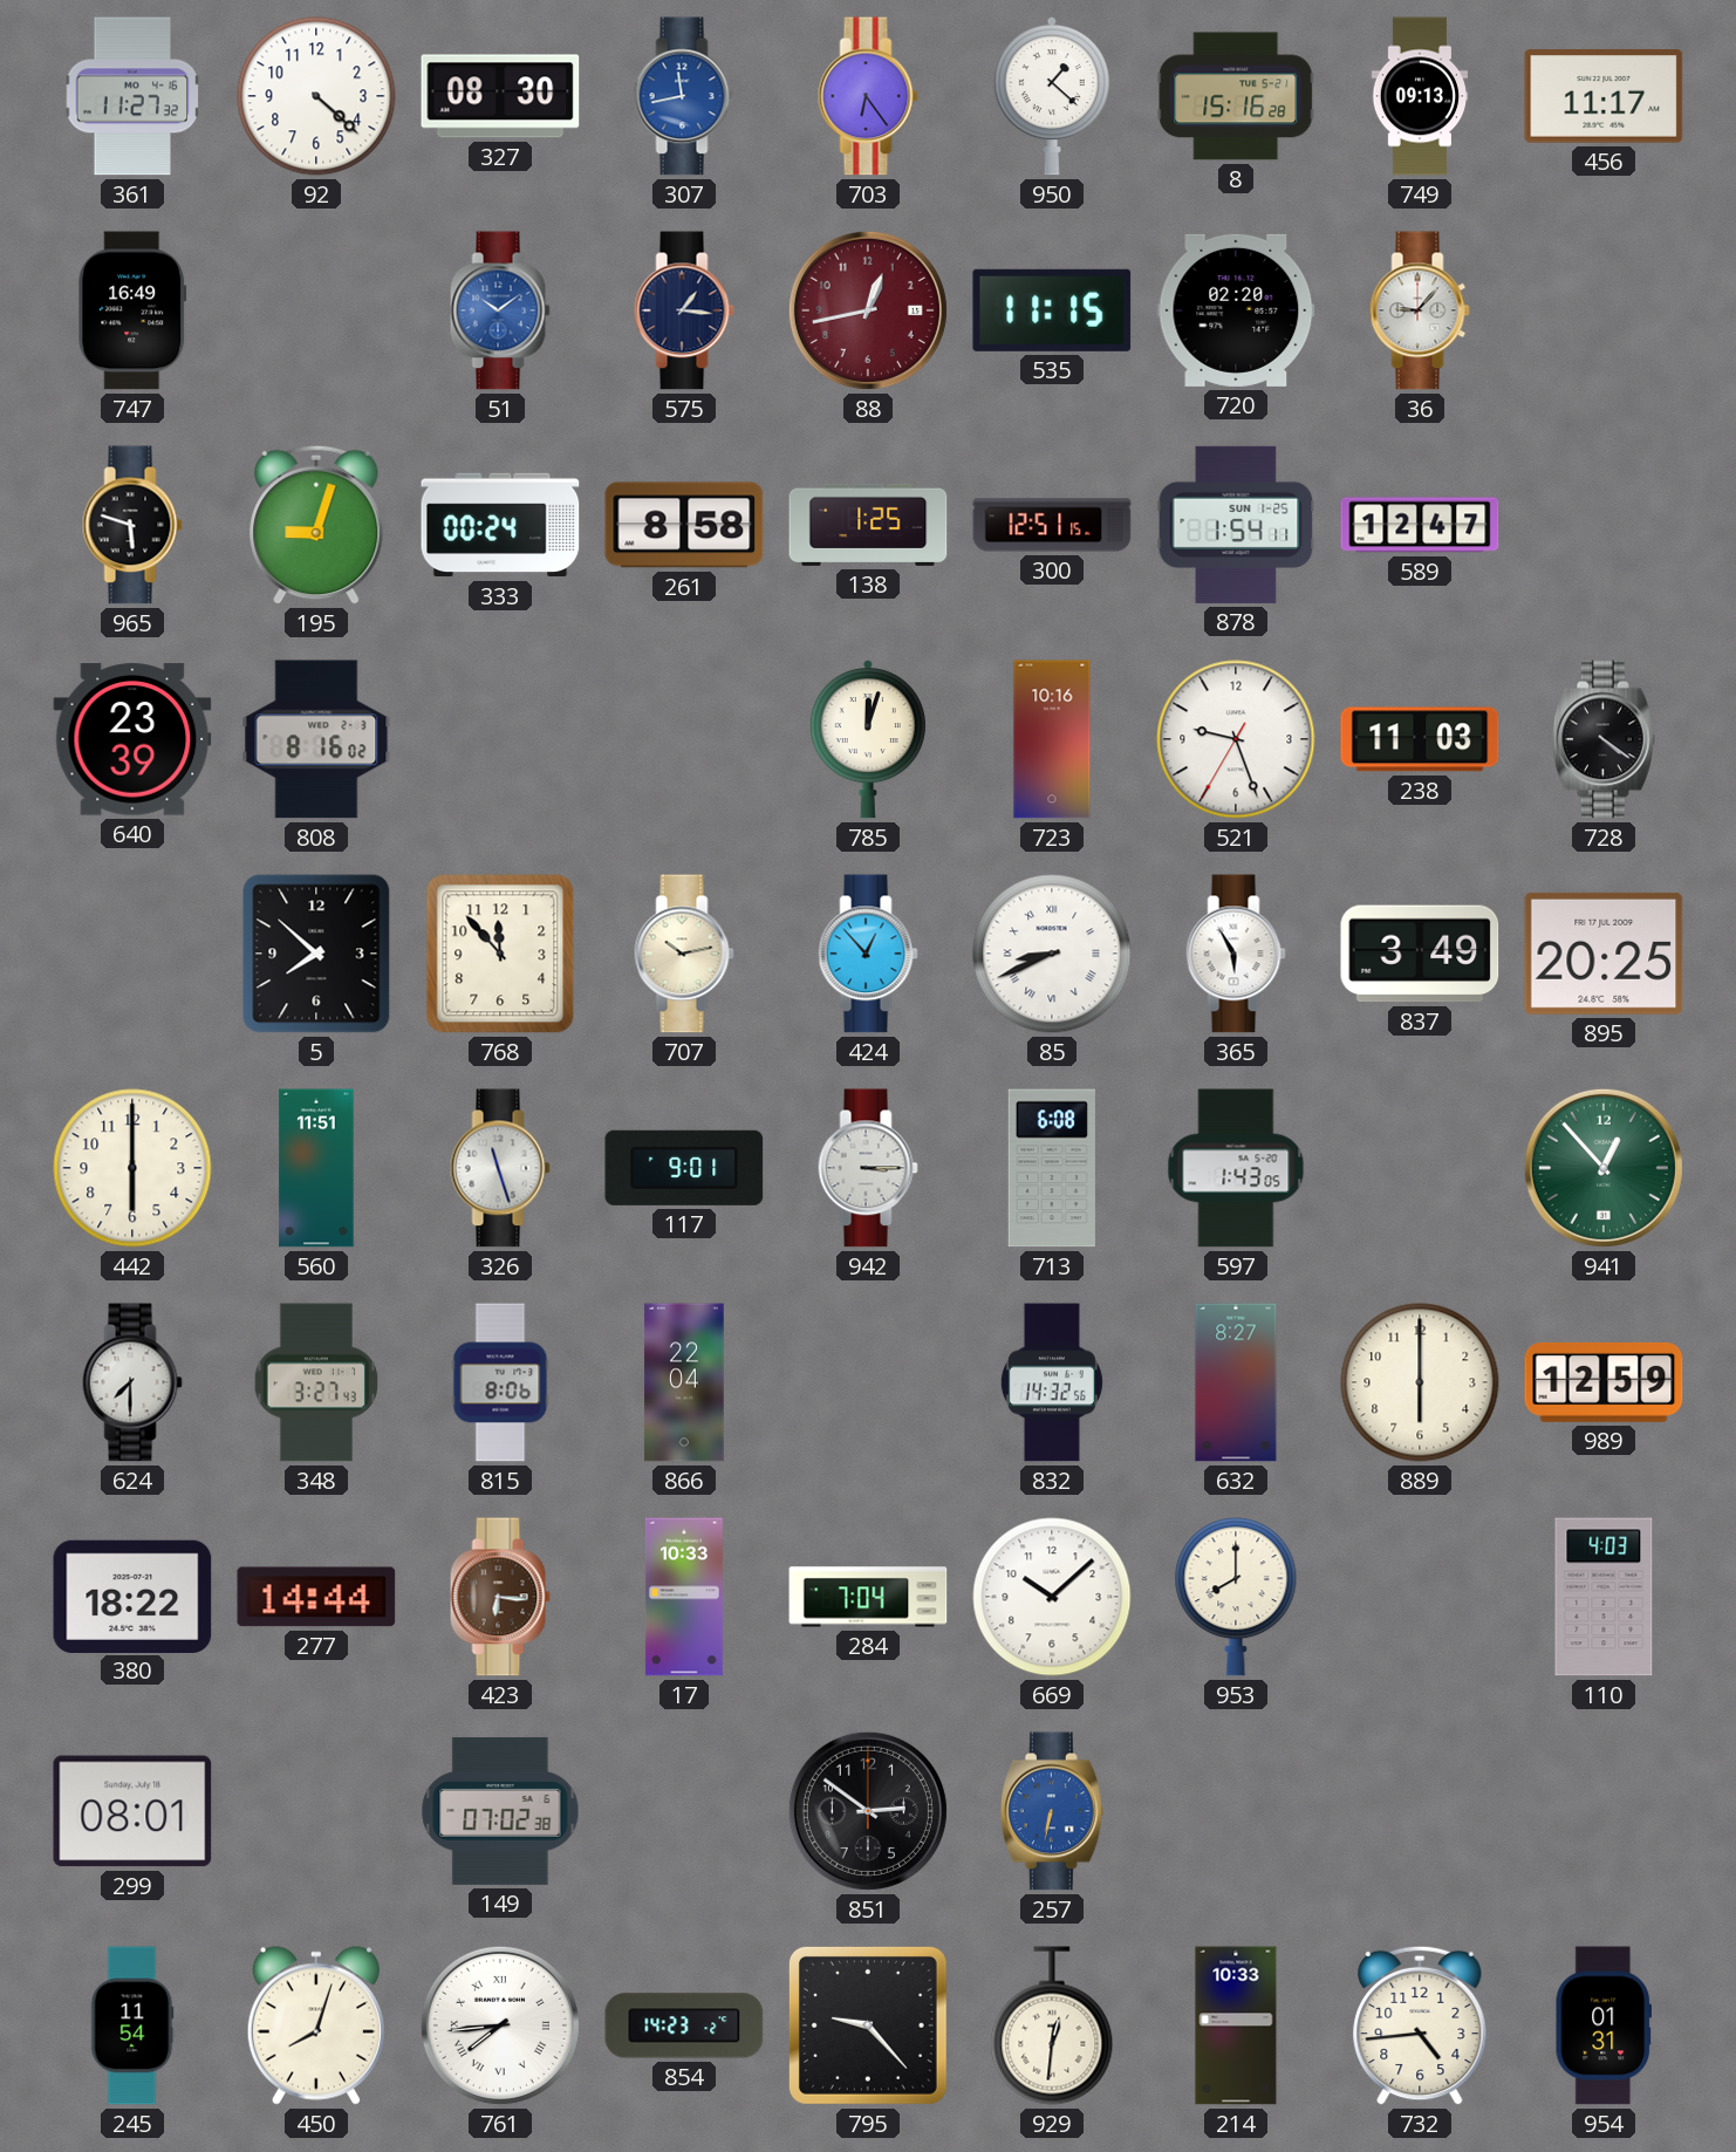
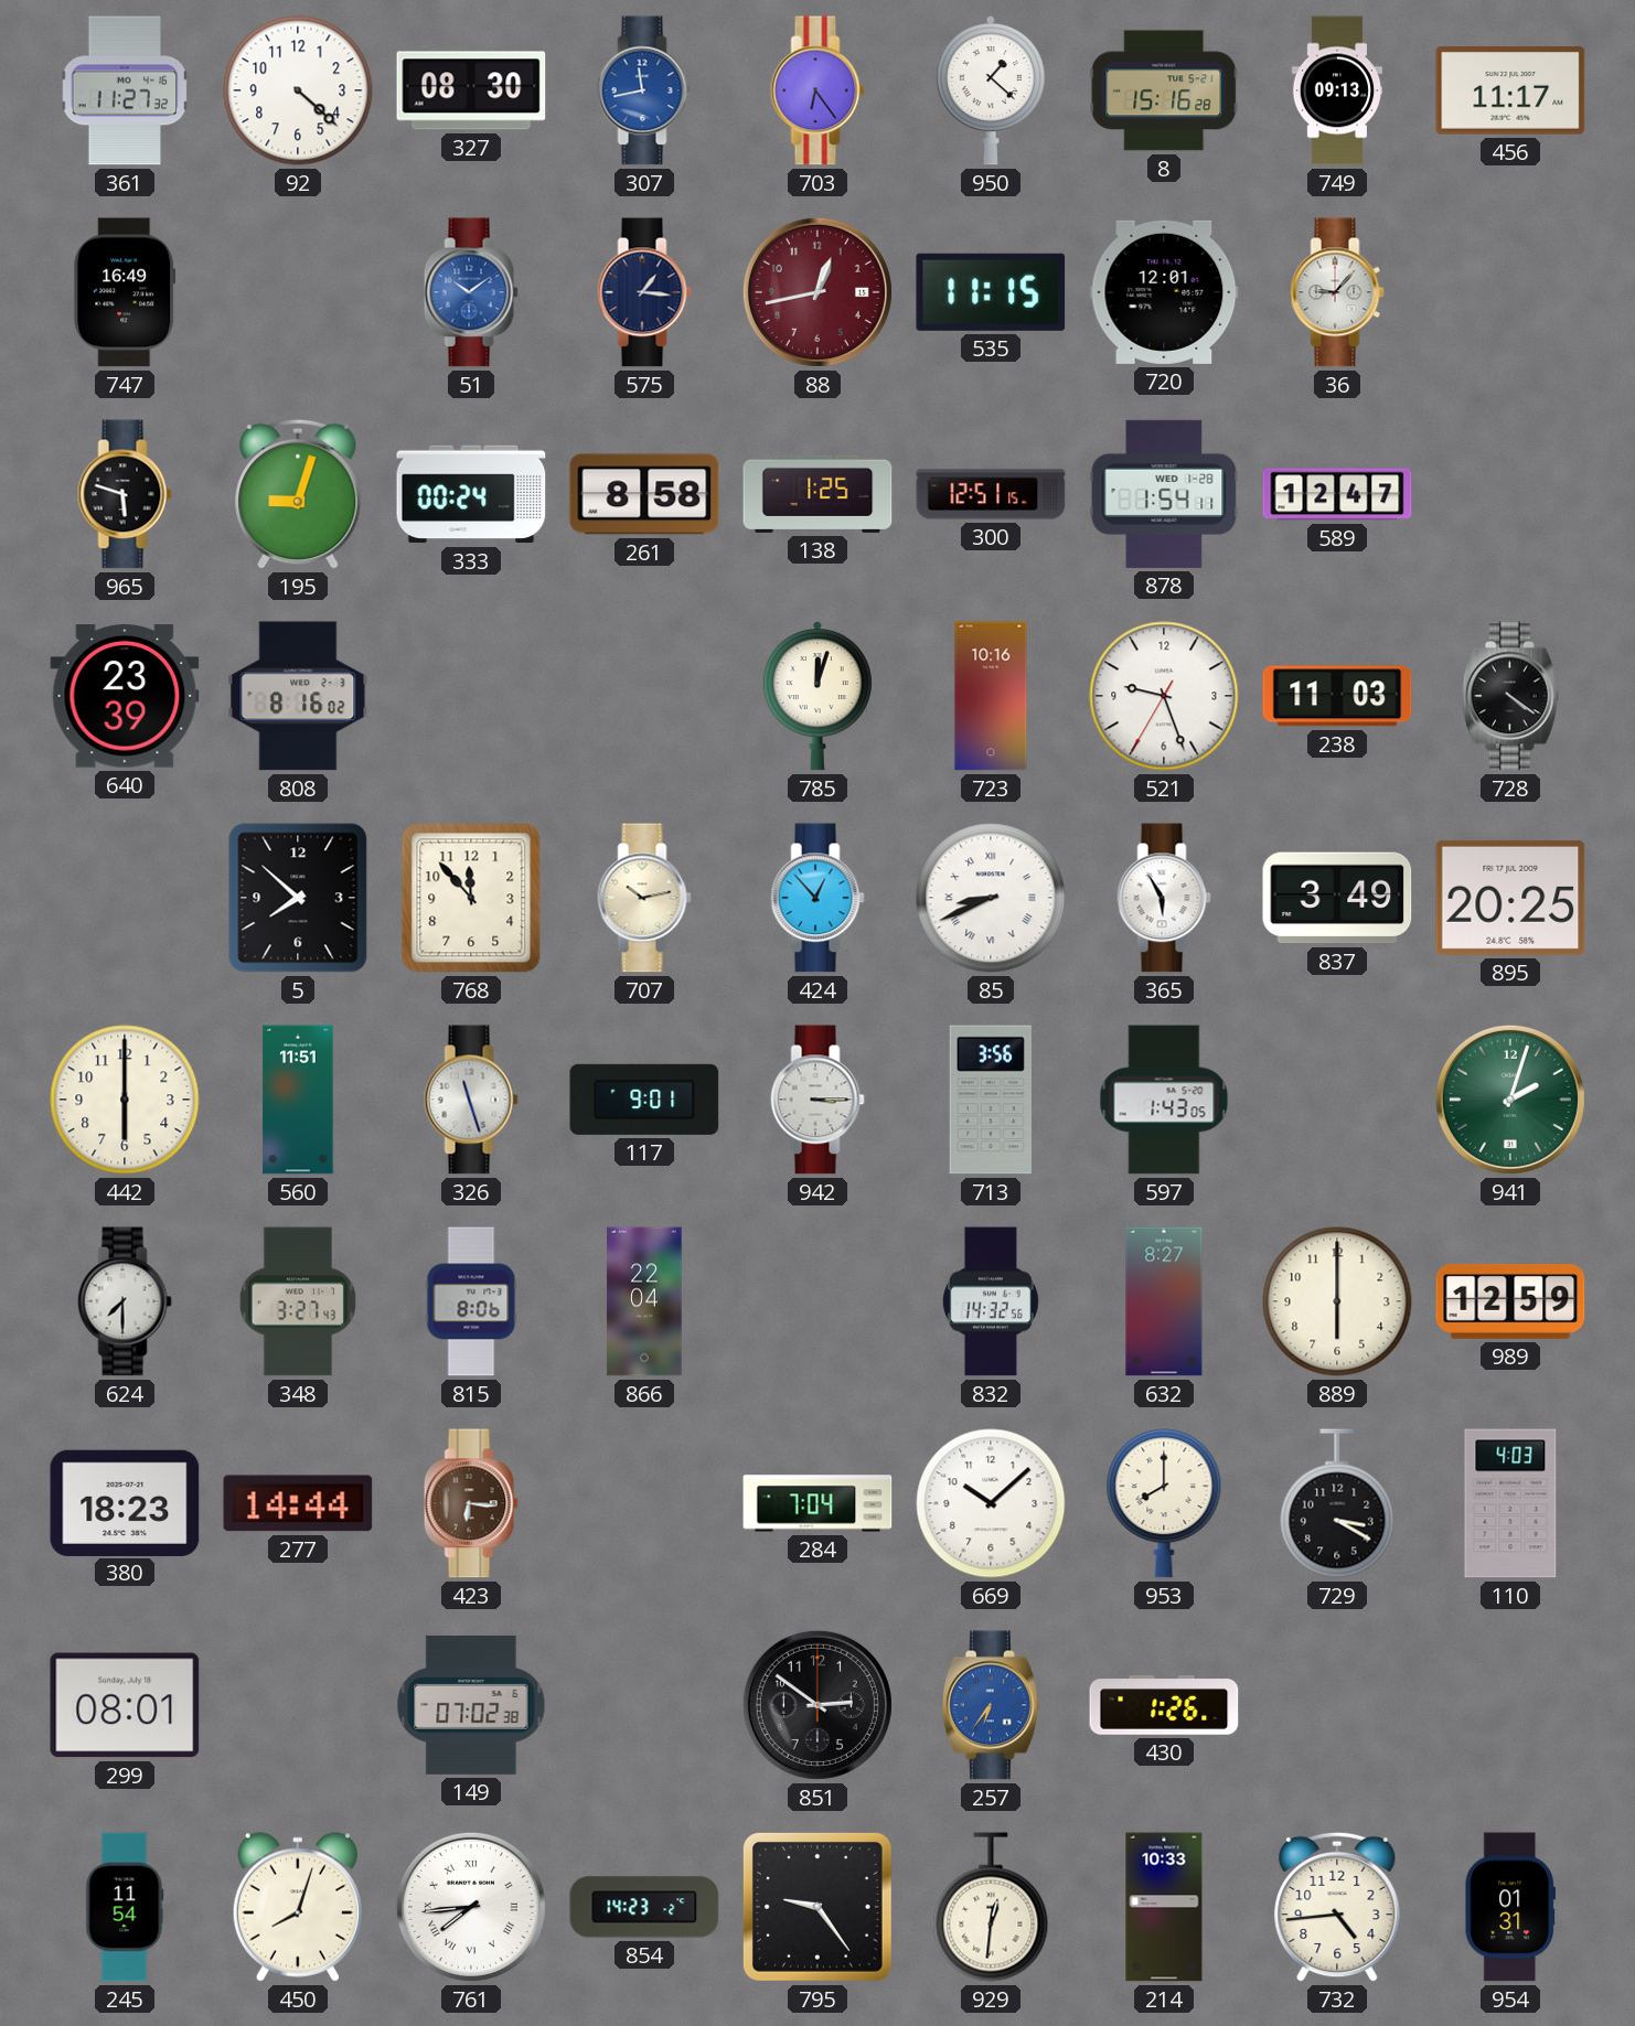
720: 02:20 -> 12:01 (1164, 292)
878 date: SUN 1-25 -> WED 1-28 (1164, 494)
713: 6:08 -> 3:56 (991, 1100)
941: 12:53 -> 2:03 (1510, 1100)
380: 18:22 -> 18:23 (125, 1502)
17: 10:33 -> none (684, 1597)
729: none -> 3:20 (1337, 1503)
257: 6:32 -> 6:36 (991, 1705)
430: none -> 1:26 (1164, 1705)
795: 9:23 -> 9:24 (817, 1907)
